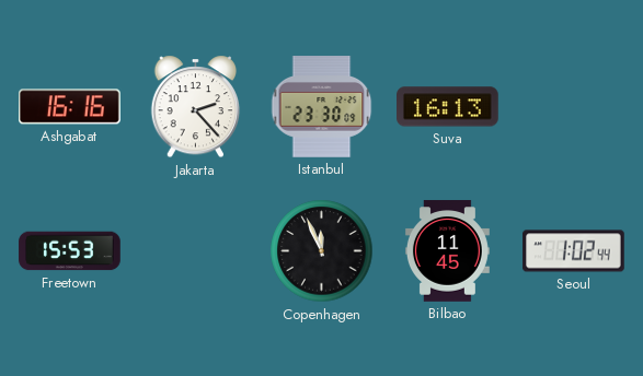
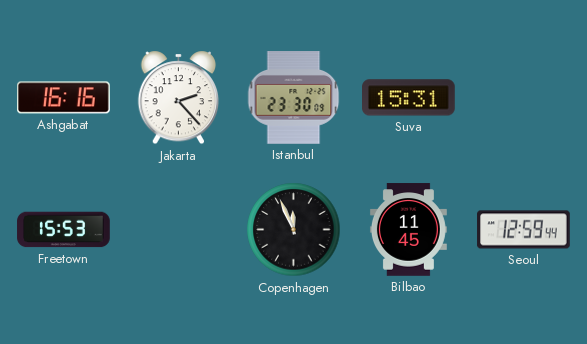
Suva: 16:13 -> 15:31 (409, 98)
Seoul: 1:02 -> 12:59 (524, 230)
